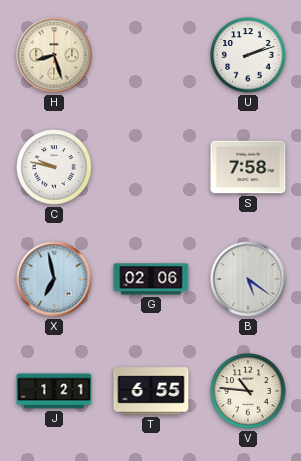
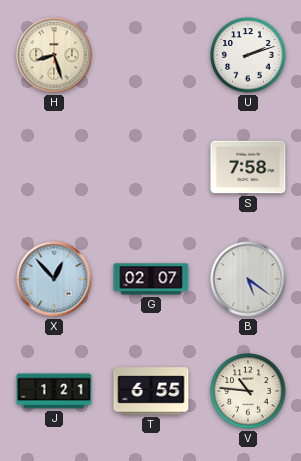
C: 9:47 -> none (54, 167)
X: 6:58 -> 12:53 (54, 279)
G: 02:06 -> 02:07 (151, 279)
